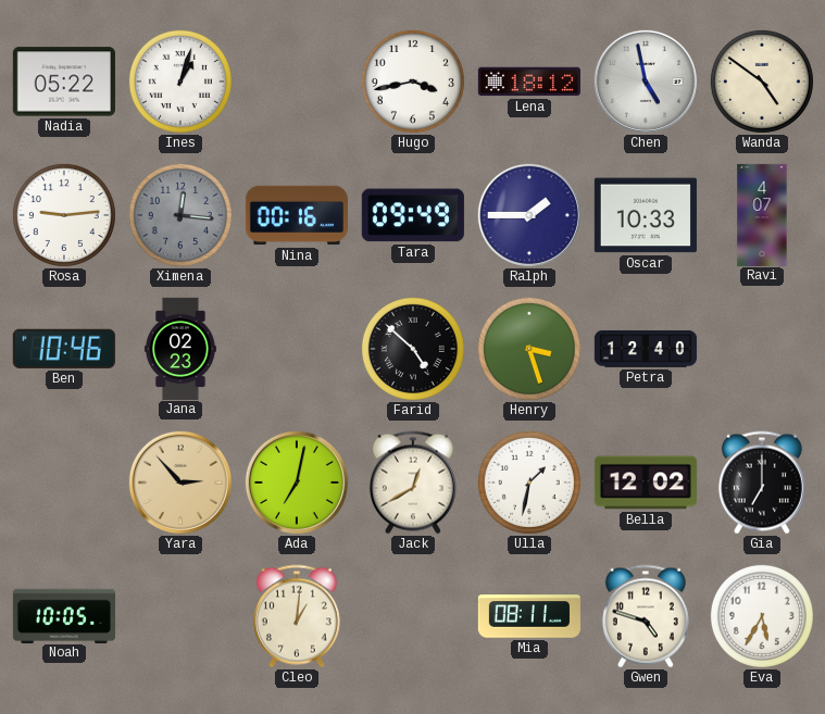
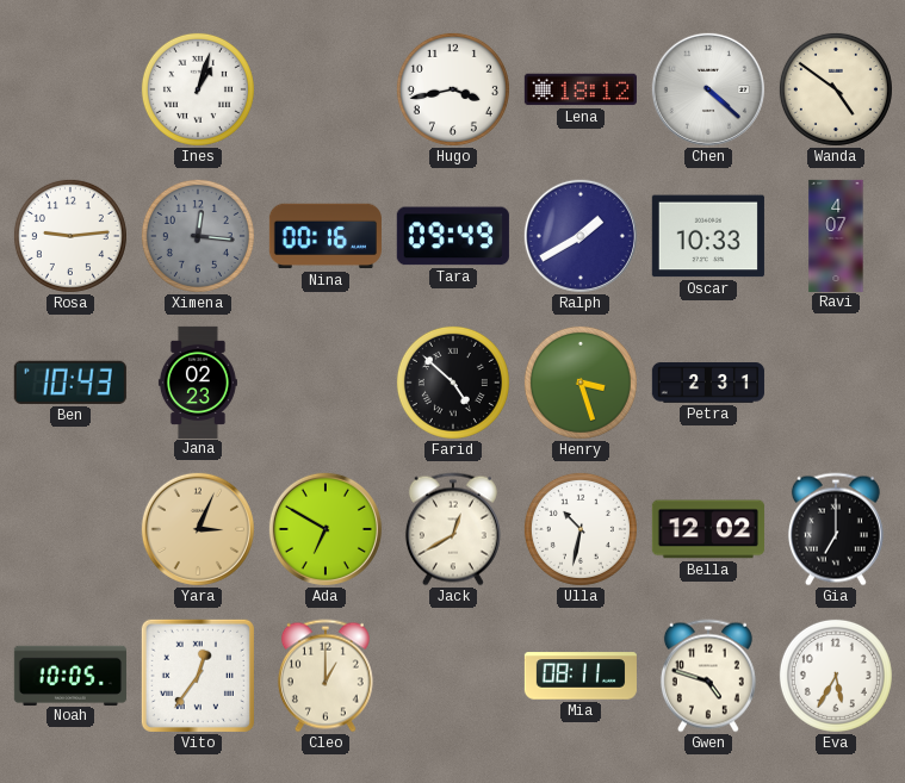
Nadia: 05:22 -> none (64, 82)
Chen: 4:58 -> 4:22 (708, 89)
Ralph: 1:45 -> 1:40 (581, 236)
Ben: 10:46 -> 10:43 (70, 383)
Petra: 12:40 -> 2:31 (708, 383)
Yara: 2:53 -> 3:04 (198, 529)
Ada: 7:02 -> 6:50 (326, 529)
Ulla: 1:32 -> 10:32 (581, 529)
Vito: none -> 12:36 (198, 676)
Cleo: 1:01 -> 1:00 (326, 676)
